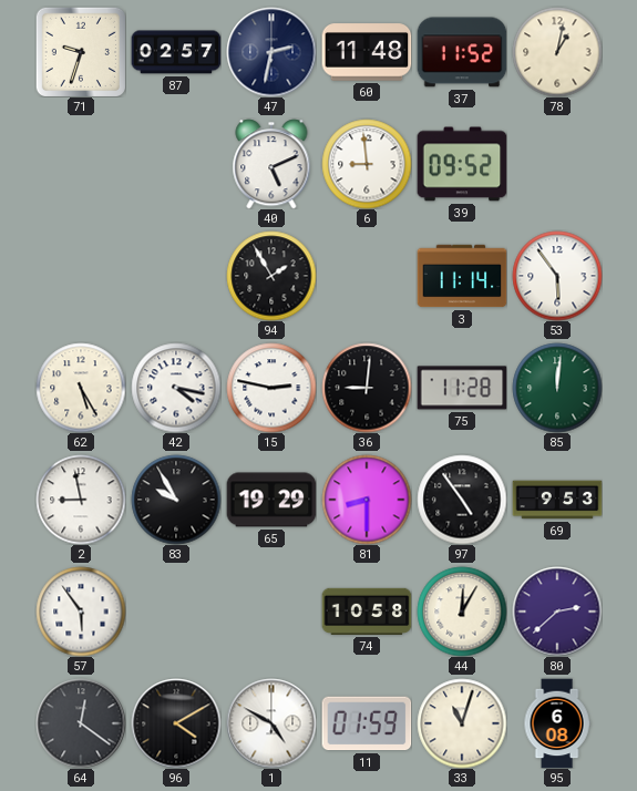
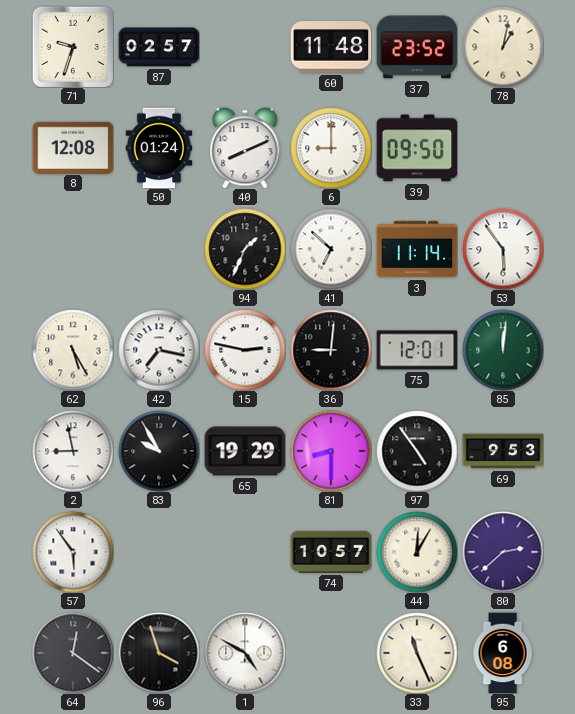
47: 2:32 -> none (271, 52)
37: 11:52 -> 23:52 (417, 47)
8: none -> 12:08 (73, 147)
50: none -> 01:24 (159, 148)
40: 5:11 -> 8:11 (245, 148)
6: 8:59 -> 9:00 (331, 148)
39: 09:52 -> 09:50 (417, 148)
94: 1:55 -> 1:34 (245, 249)
41: none -> 6:52 (331, 249)
42: 4:17 -> 7:17 (159, 350)
75: 11:28 -> 12:01 (417, 350)
74: 10:58 -> 10:57 (331, 552)
96: 4:10 -> 3:57 (159, 653)
11: 01:59 -> none (367, 723)
33: 11:03 -> 11:26 (417, 653)
